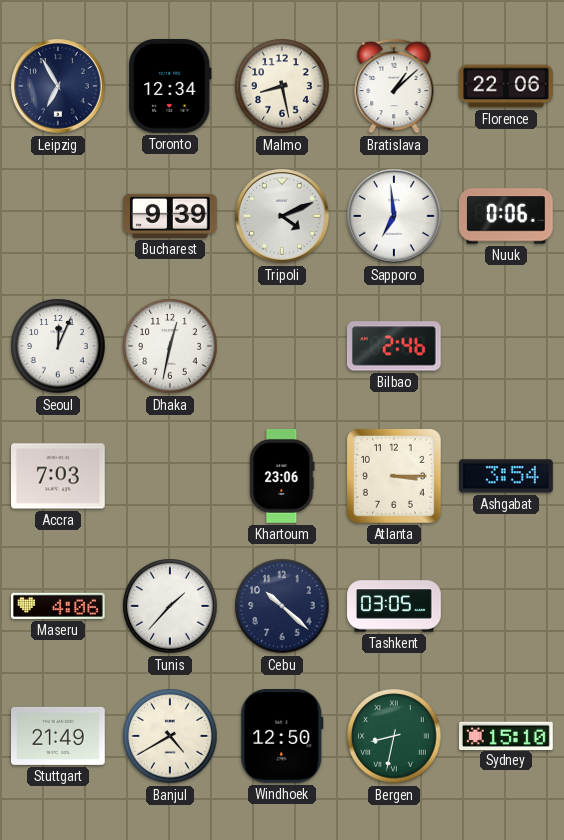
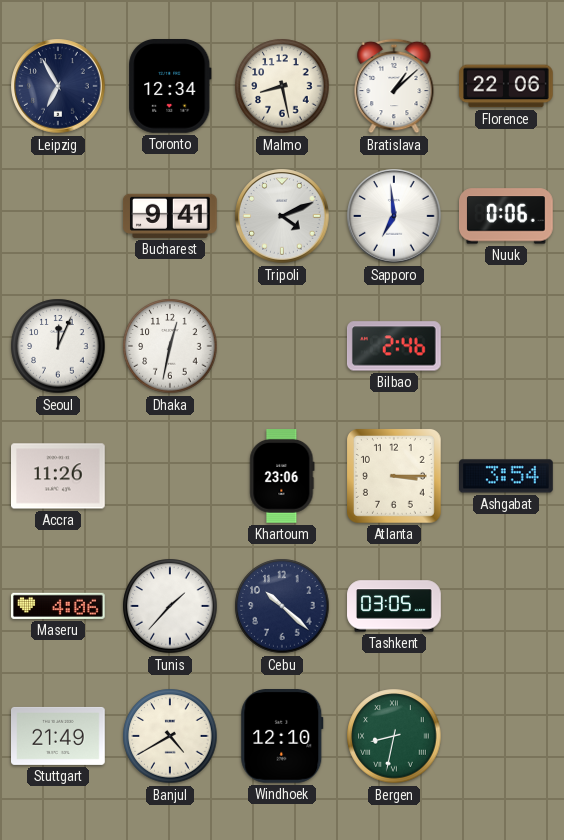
Bucharest: 9:39 -> 9:41 (171, 216)
Accra: 7:03 -> 11:26 (59, 476)
Windhoek: 12:50 -> 12:10 (282, 737)
Sydney: 15:10 -> none (507, 735)
